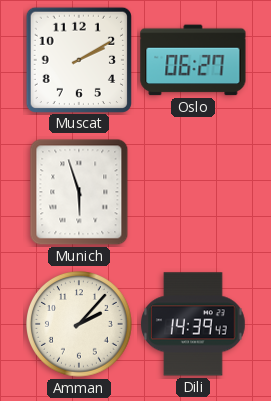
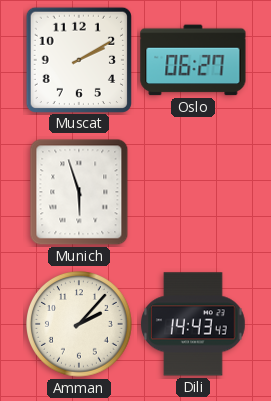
Dili: 14:39 -> 14:43 (194, 324)
